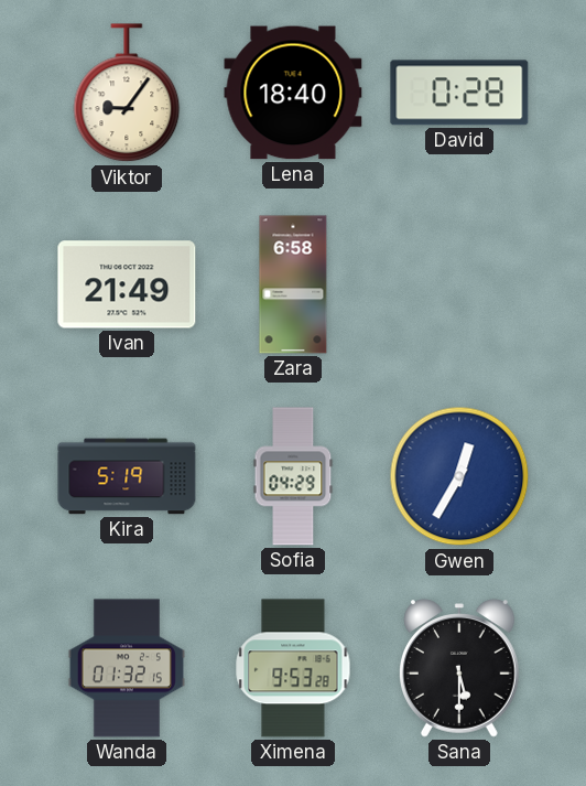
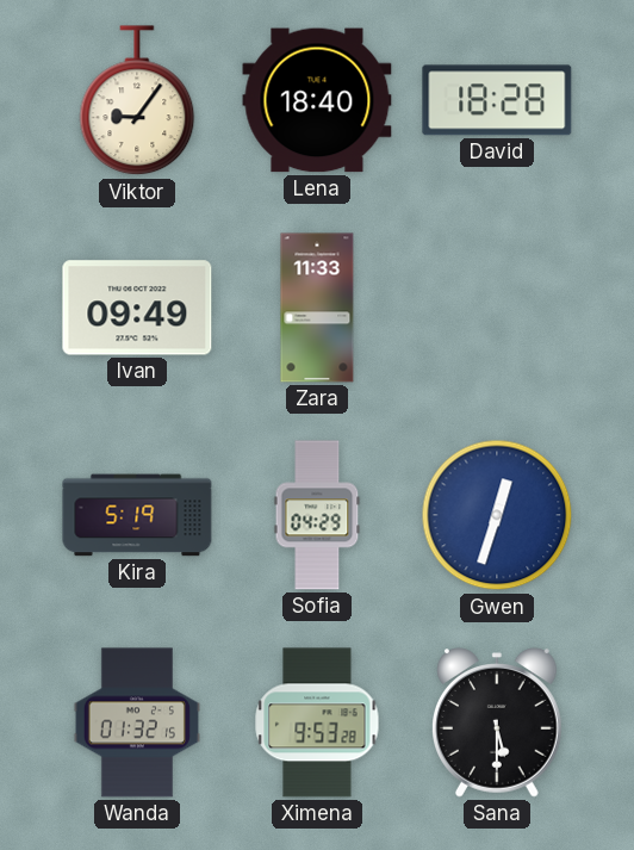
David: 0:28 -> 18:28 (497, 100)
Ivan: 21:49 -> 09:49 (137, 308)
Zara: 6:58 -> 11:33 (317, 308)
Gwen: 12:35 -> 12:33 (497, 515)
